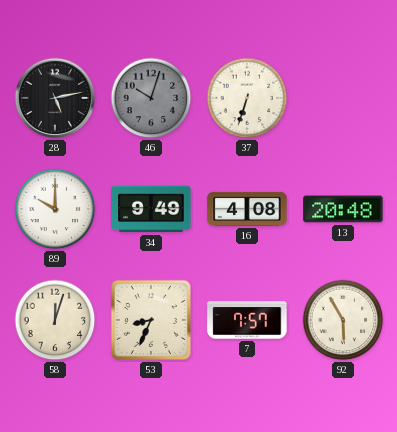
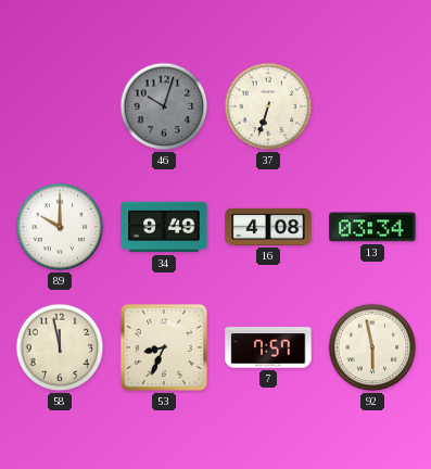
28: 5:13 -> none (55, 98)
13: 20:48 -> 03:34 (372, 227)
58: 12:03 -> 11:58 (60, 347)
92: 5:55 -> 5:58 (372, 347)
